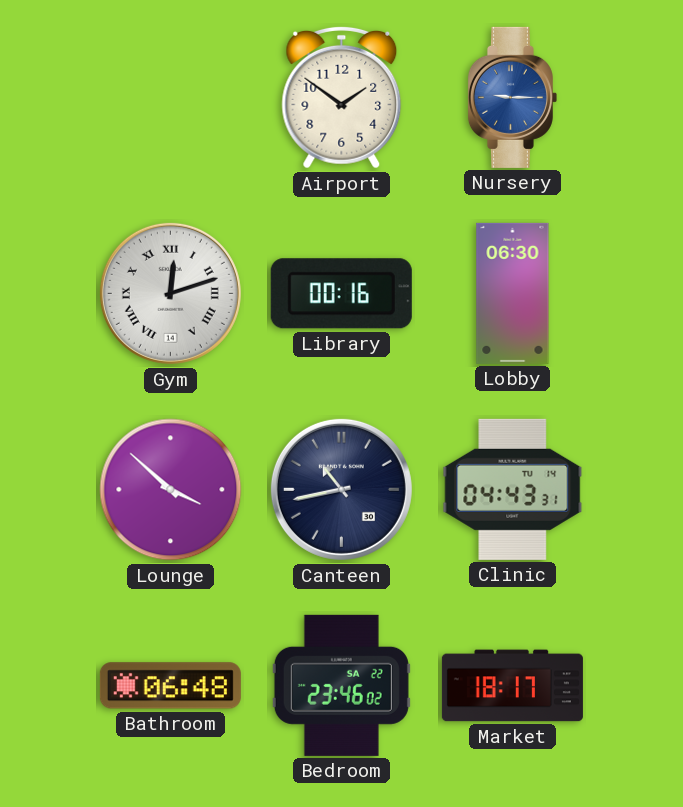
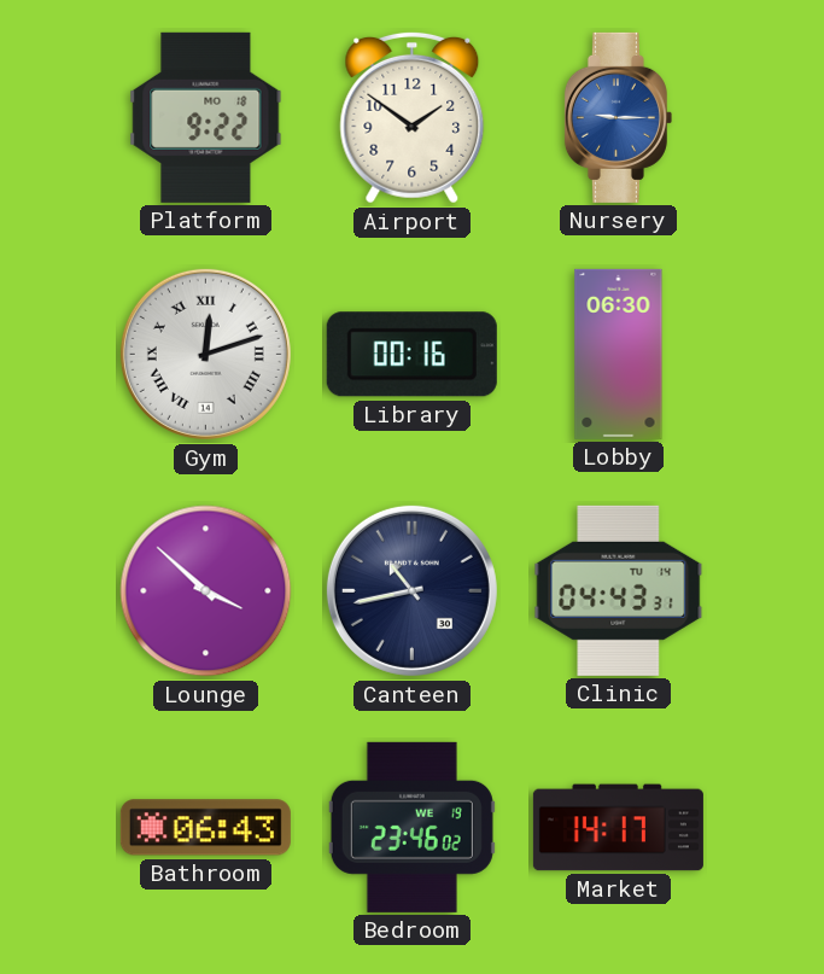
Platform: none -> 9:22 (206, 117)
Bathroom: 06:48 -> 06:43 (205, 828)
Bedroom date: SA 22 -> WE 19 (411, 827)
Market: 18:17 -> 14:17 (618, 828)
